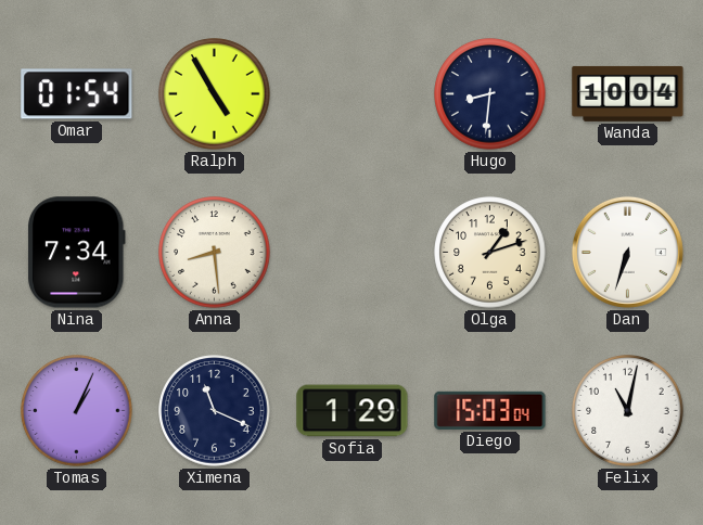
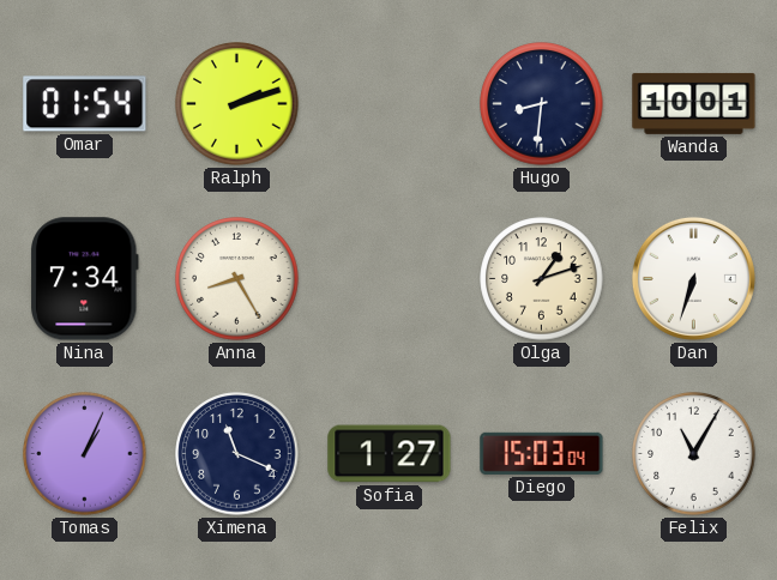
Ralph: 4:55 -> 2:12 (237, 104)
Wanda: 10:04 -> 10:01 (694, 103)
Anna: 8:29 -> 8:25 (237, 279)
Sofia: 1:29 -> 1:27 (390, 454)
Felix: 11:02 -> 11:05 (694, 454)
